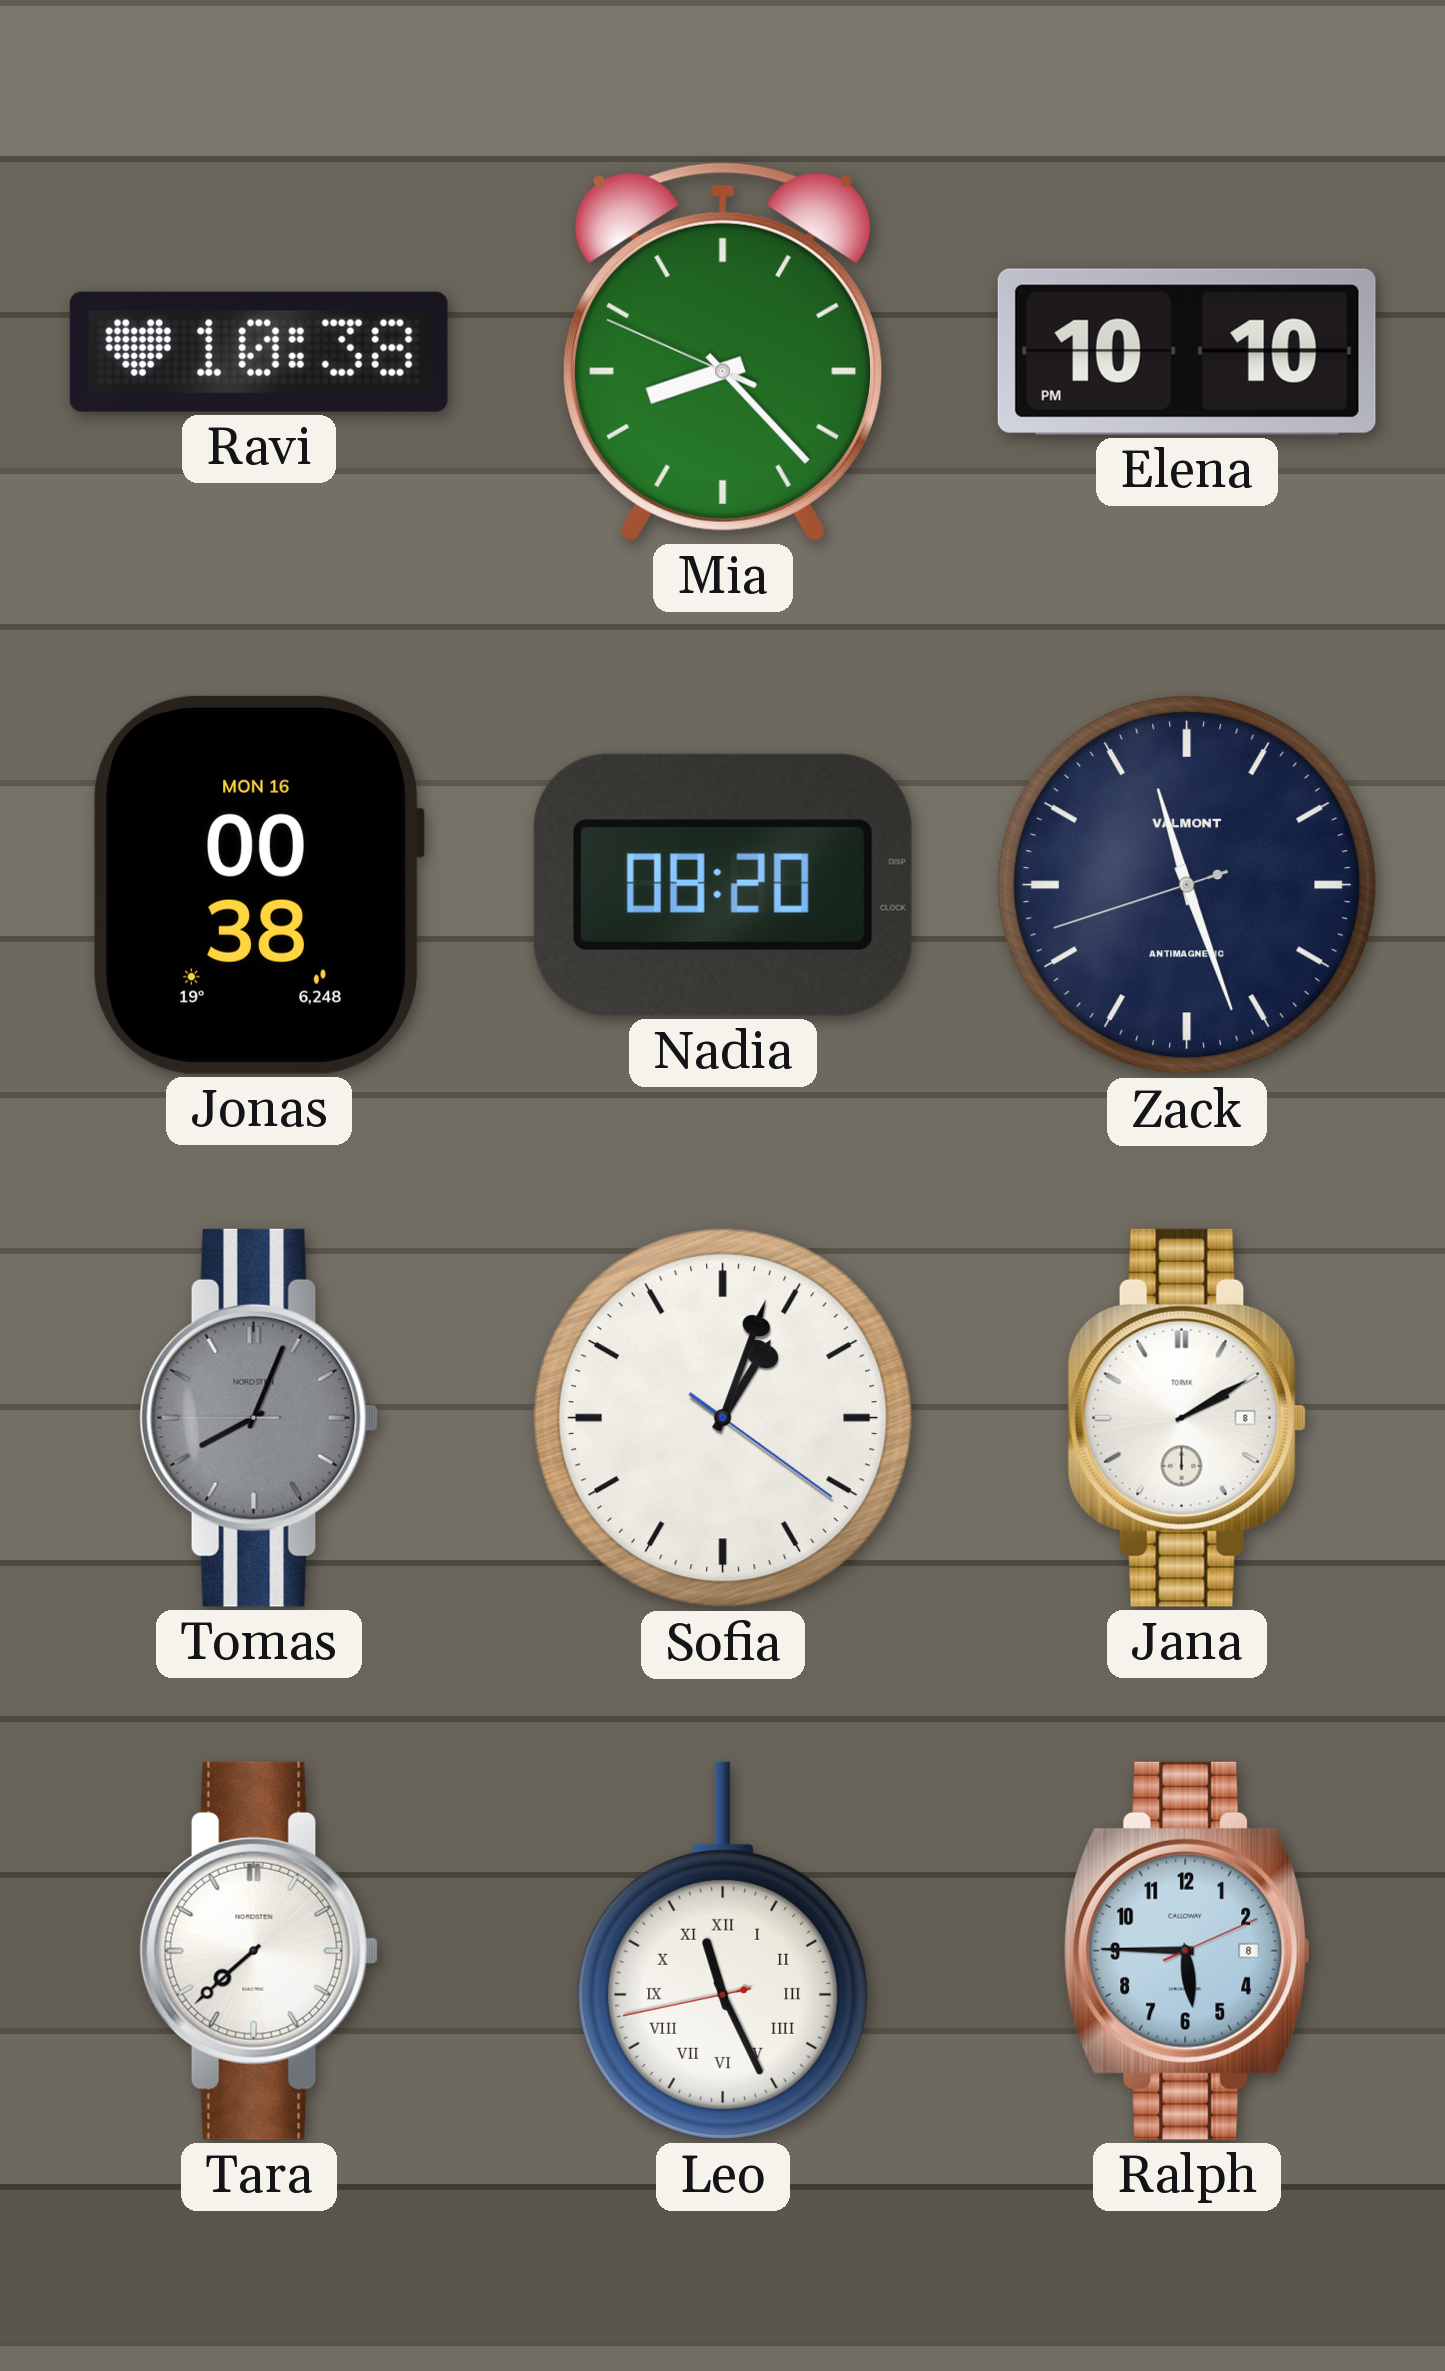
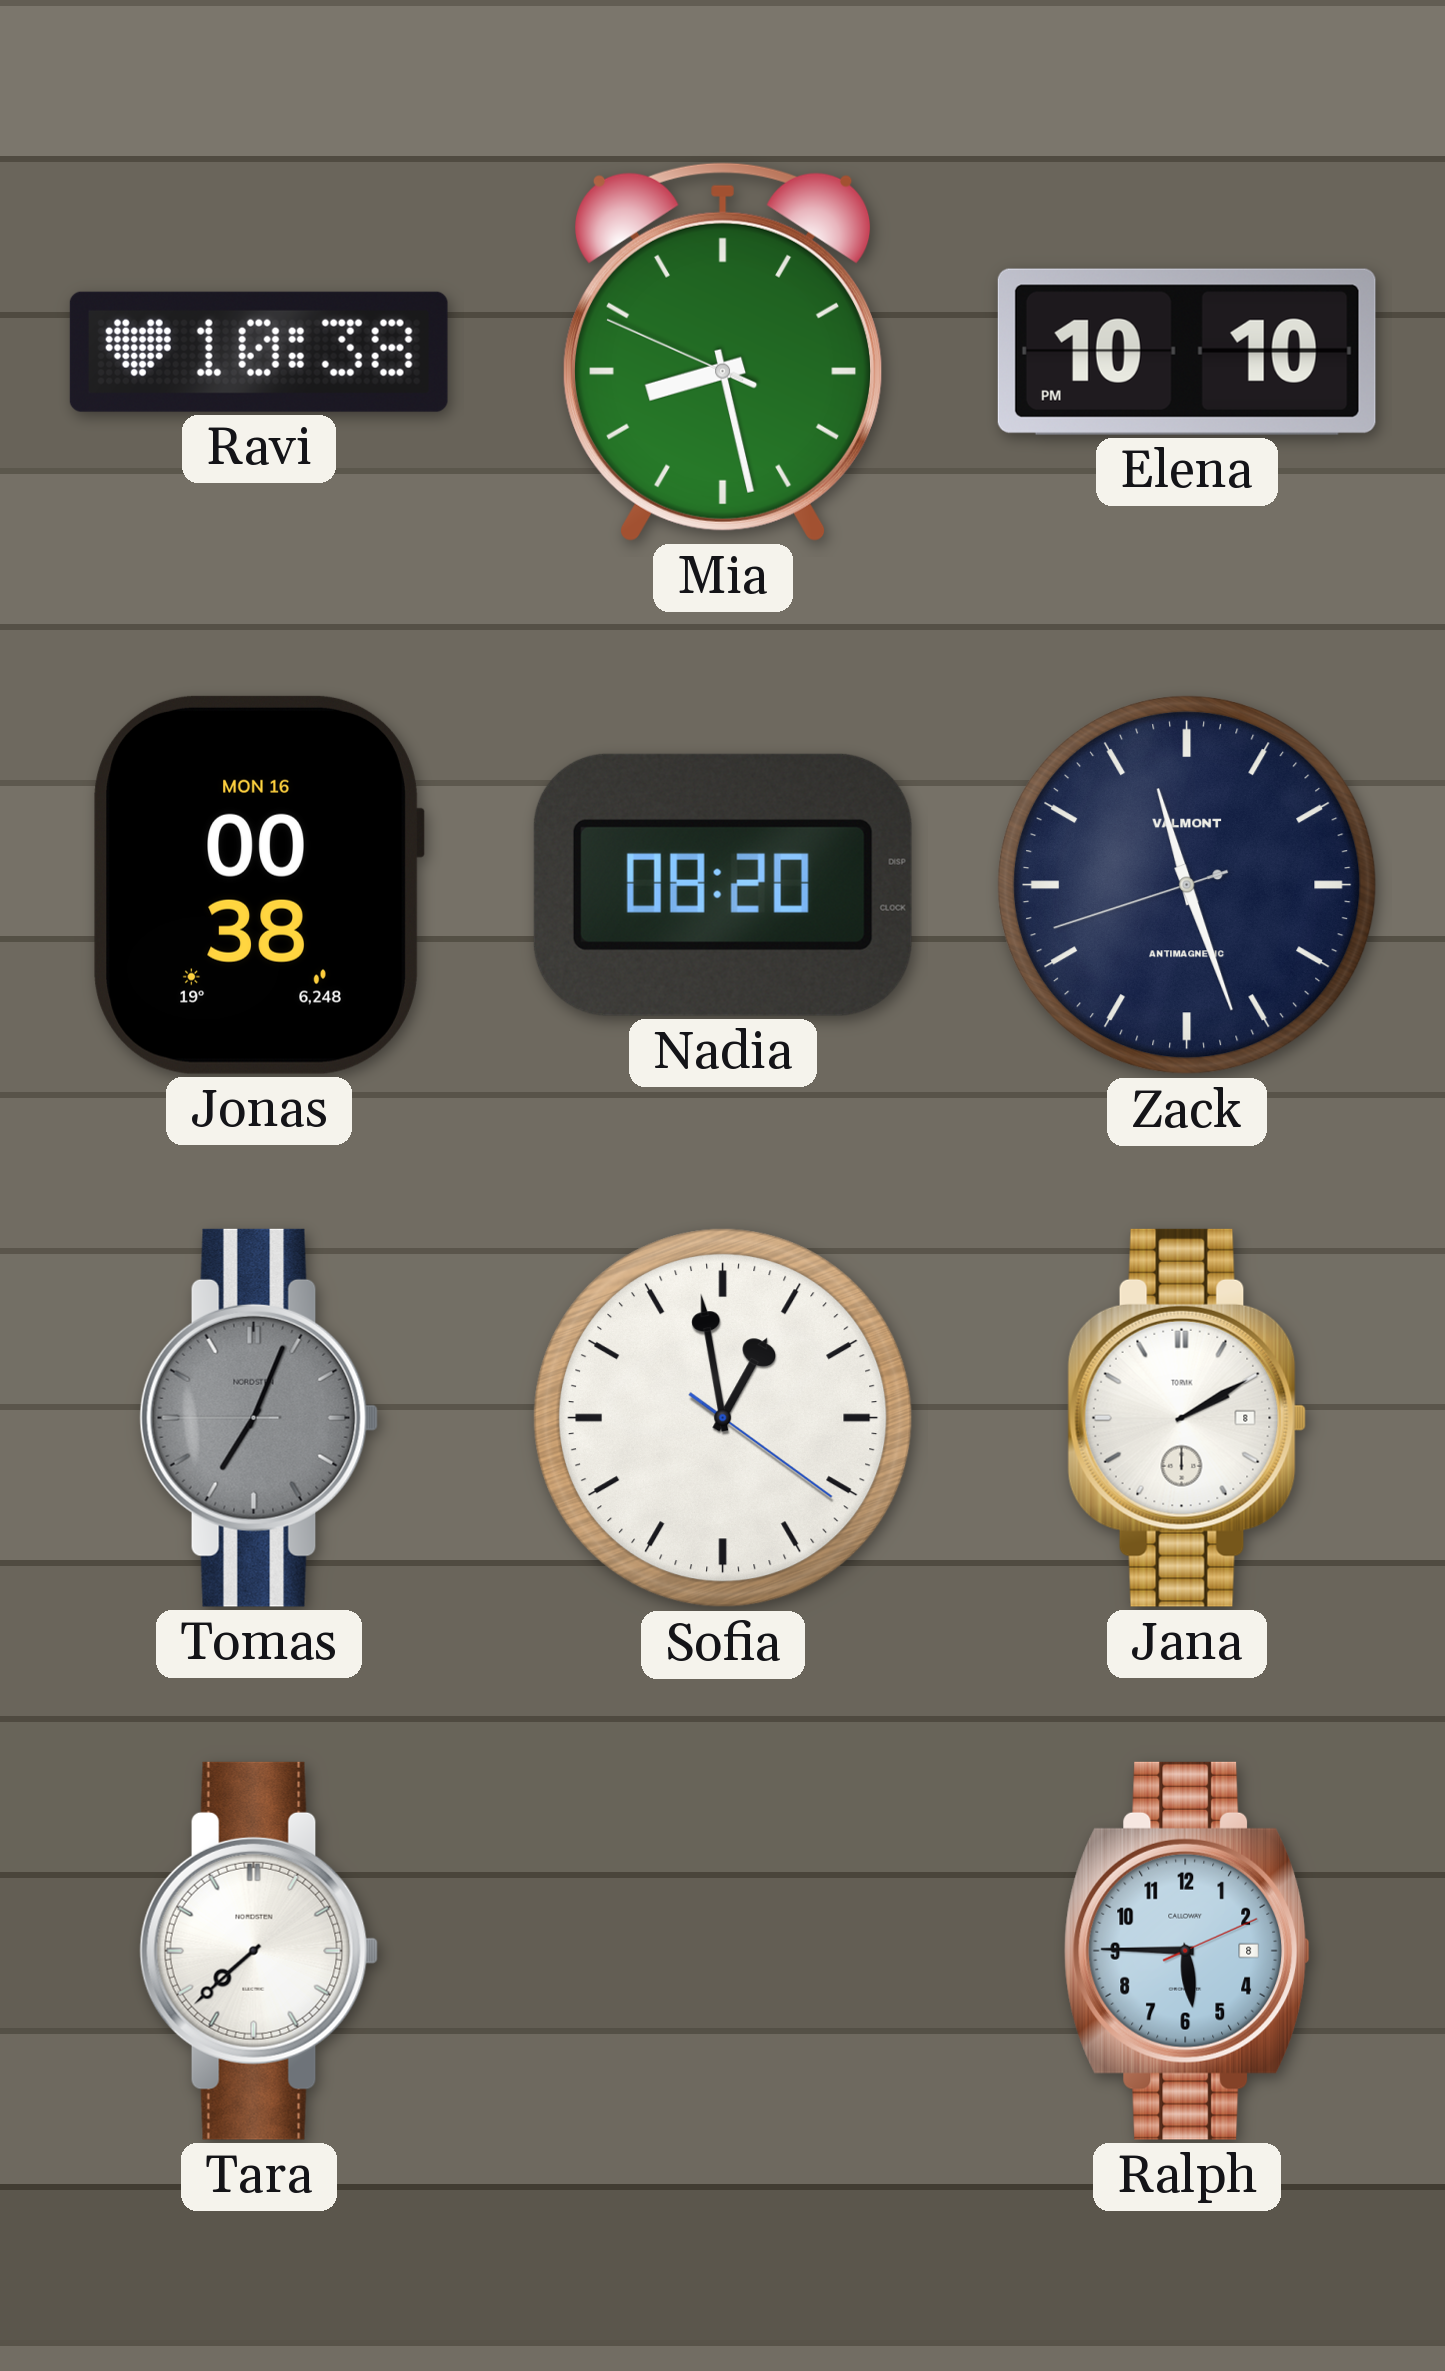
Mia: 8:22 -> 8:27 (724, 352)
Tomas: 8:03 -> 7:03 (259, 1418)
Sofia: 1:03 -> 12:58 (724, 1419)
Leo: 11:25 -> none (723, 1951)
